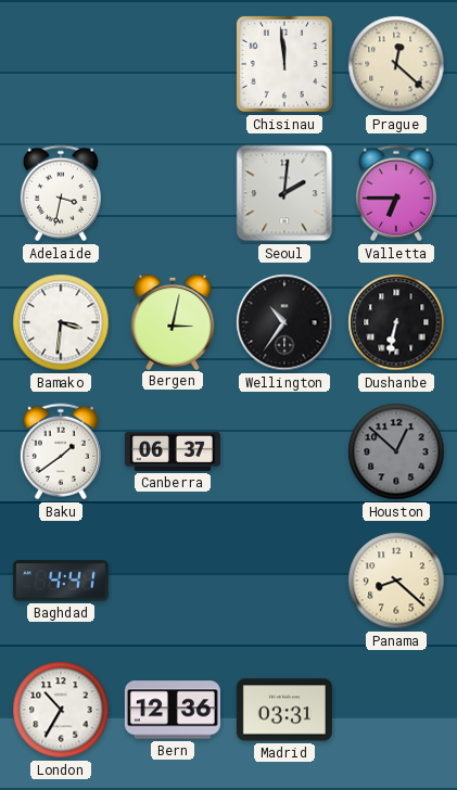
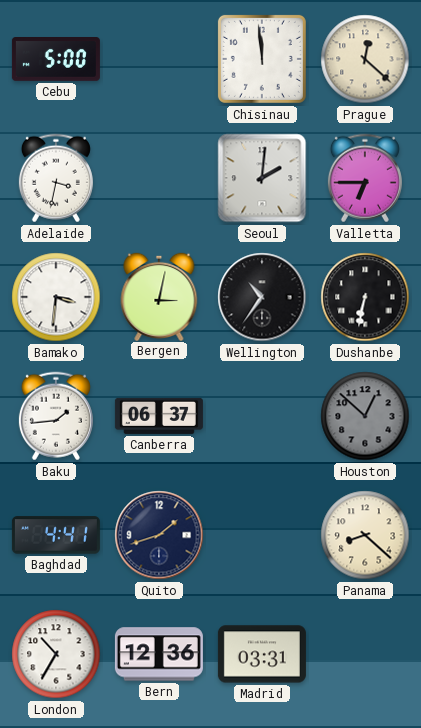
Cebu: none -> 5:00 (56, 60)
Baku: 1:39 -> 1:44 (56, 416)
Quito: none -> 1:42 (159, 535)
